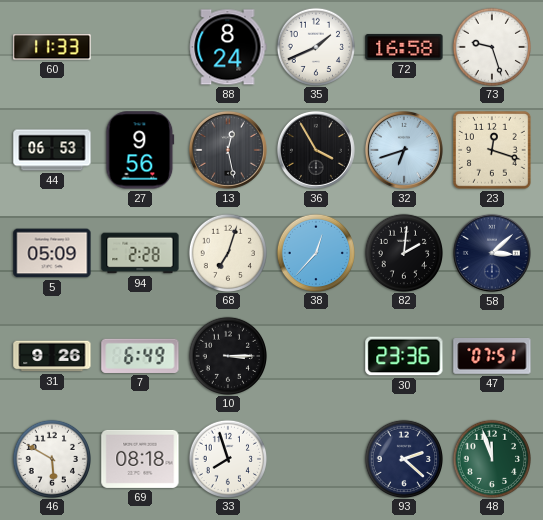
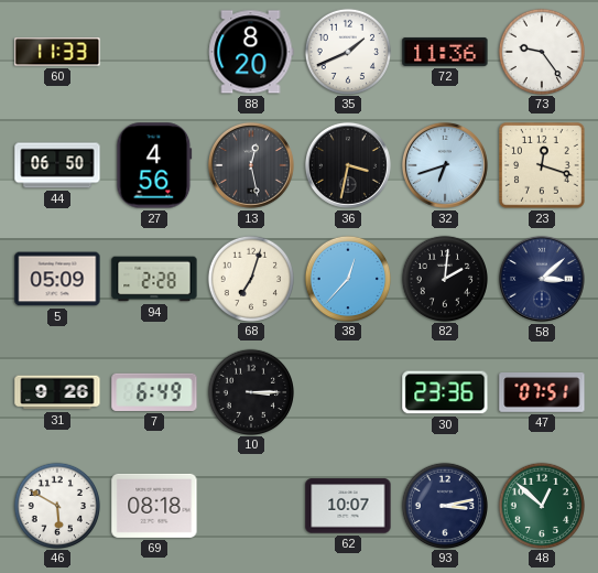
88: 8:24 -> 8:20 (251, 52)
72: 16:58 -> 11:36 (445, 52)
73: 9:27 -> 9:24 (541, 51)
44: 06:53 -> 06:50 (57, 165)
27: 9:56 -> 4:56 (154, 165)
36: 3:55 -> 3:32 (348, 165)
33: 7:57 -> none (227, 458)
62: none -> 10:07 (348, 506)
93: 2:22 -> 3:13 (444, 505)
48: 11:57 -> 12:52 (541, 505)
